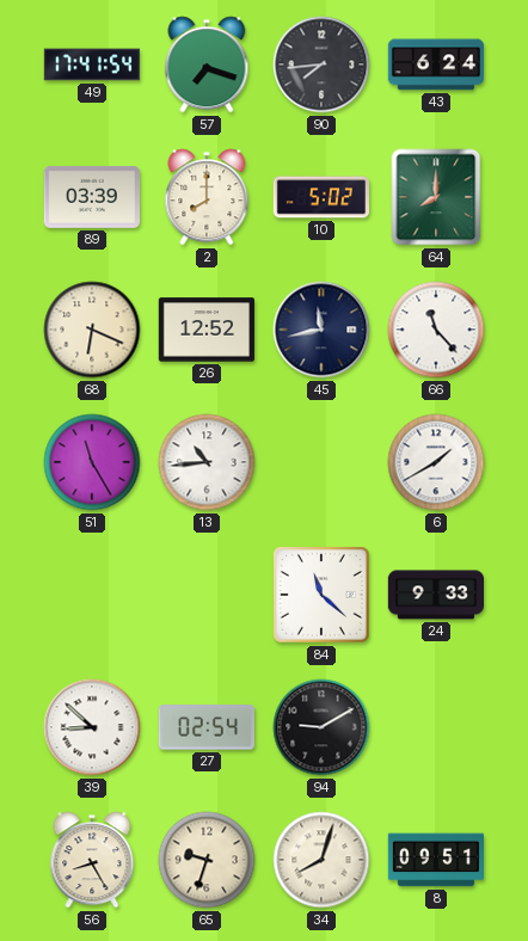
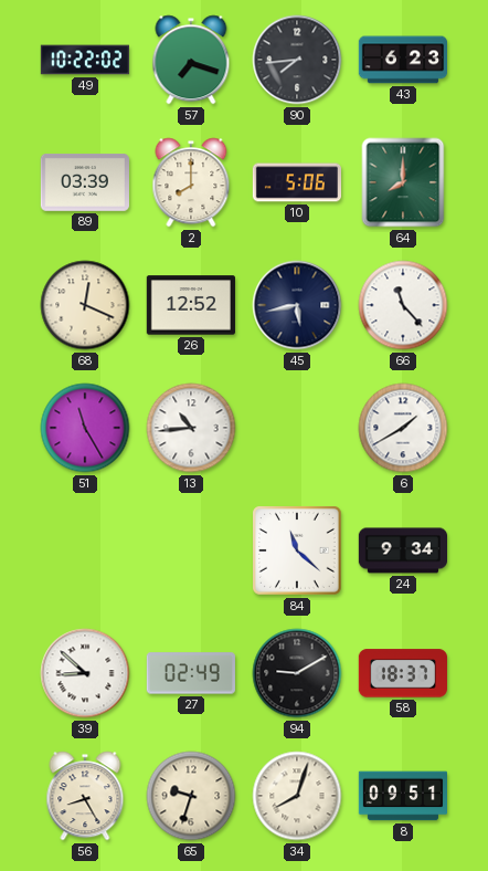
49: 17:41 -> 10:22 (84, 60)
43: 6:24 -> 6:23 (402, 60)
10: 5:02 -> 5:06 (296, 182)
68: 6:19 -> 12:19 (85, 305)
45: 11:43 -> 5:43 (297, 305)
24: 9:33 -> 9:34 (402, 550)
27: 02:54 -> 02:49 (191, 673)
58: none -> 18:37 (403, 673)
